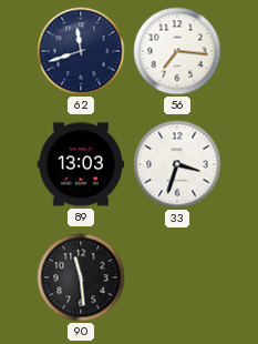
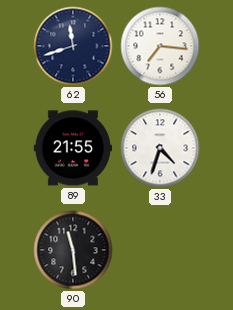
89: 13:03 -> 21:55 (72, 148)
33: 3:33 -> 4:33 (160, 148)
